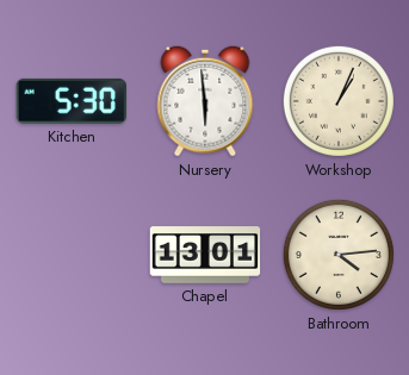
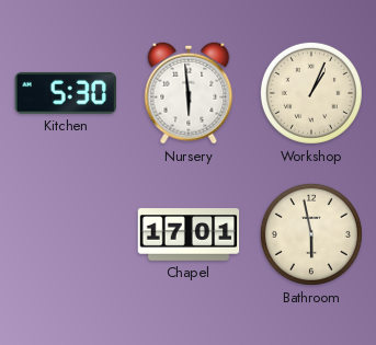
Chapel: 13:01 -> 17:01 (189, 234)
Bathroom: 4:14 -> 5:58 (311, 234)
